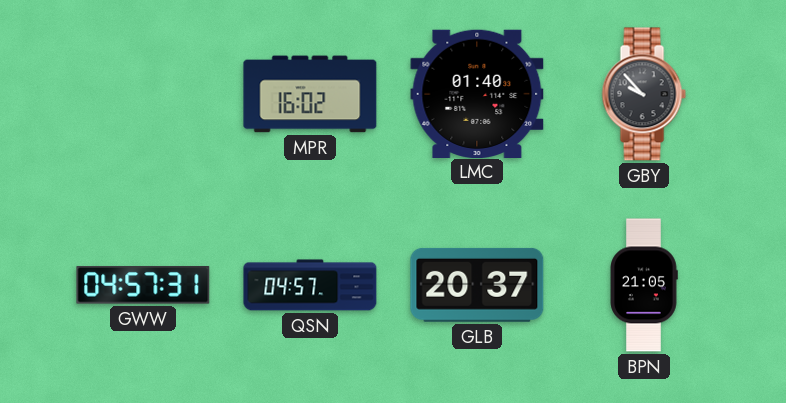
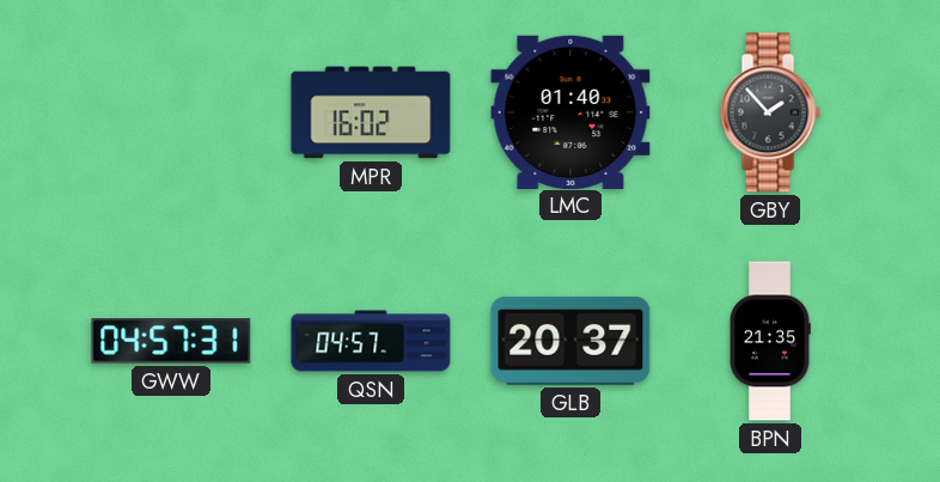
GBY: 9:53 -> 1:53 (770, 112)
BPN: 21:05 -> 21:35 (770, 341)
